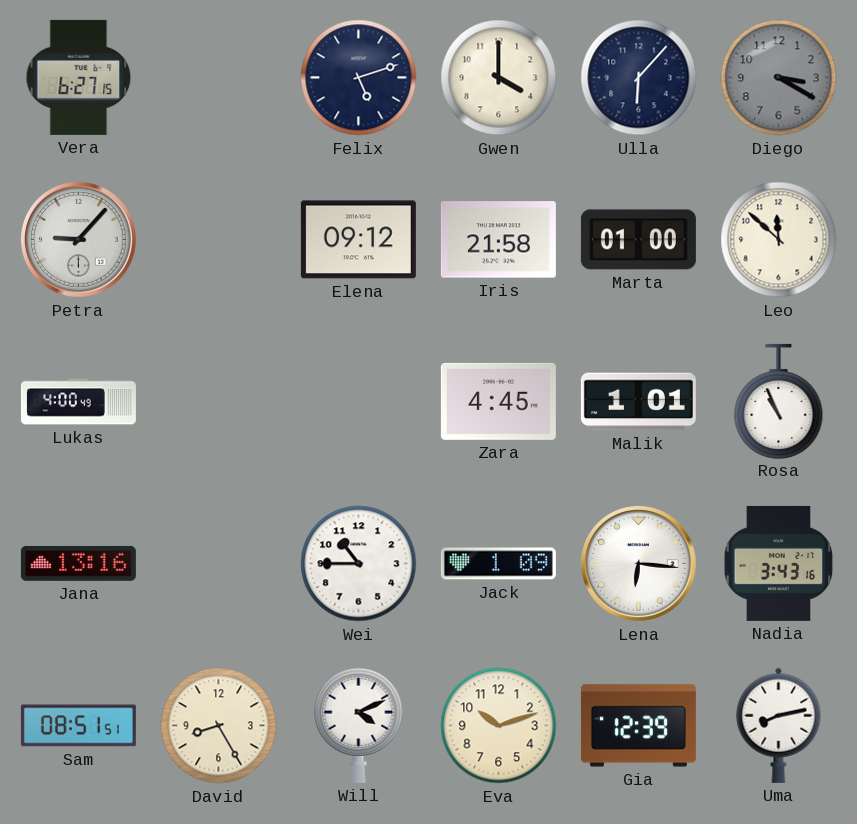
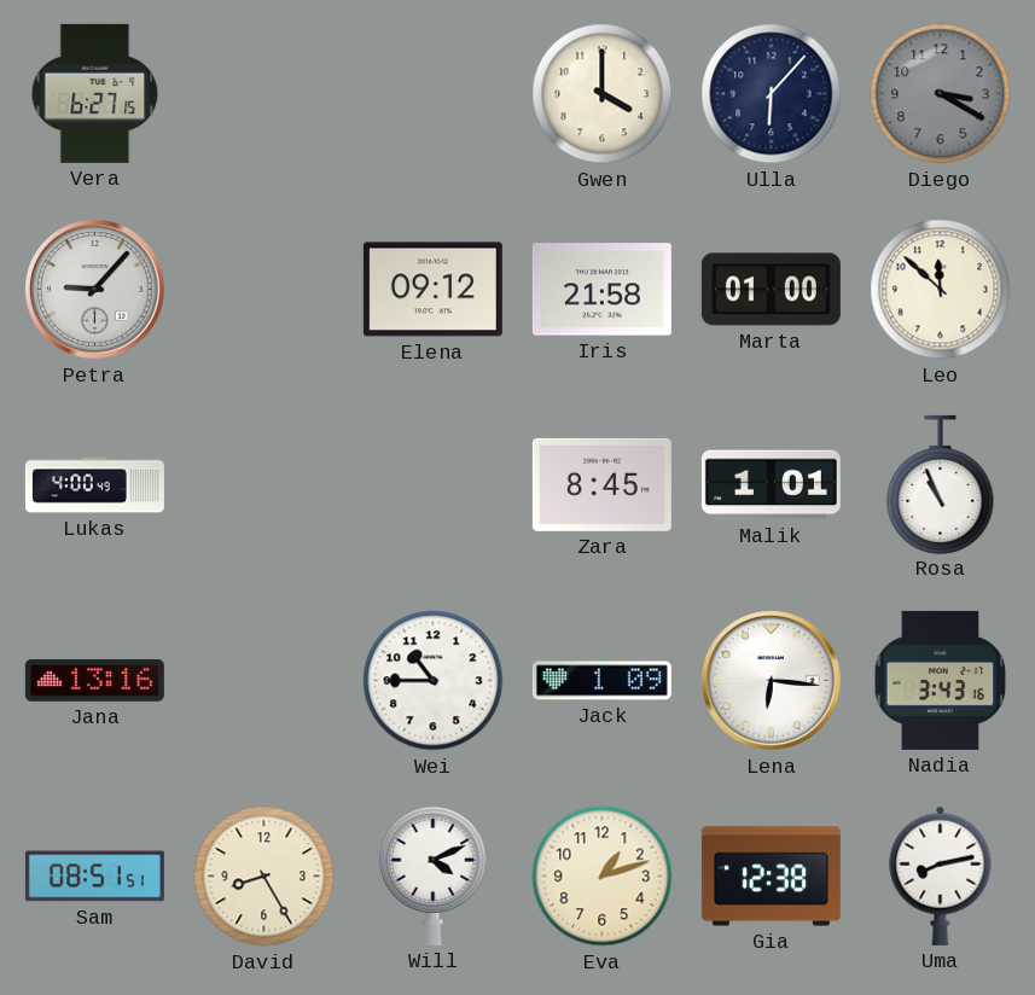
Felix: 5:12 -> none (359, 78)
Zara: 4:45 -> 8:45 (601, 484)
Eva: 10:12 -> 1:12 (603, 877)
Gia: 12:39 -> 12:38 (771, 877)
